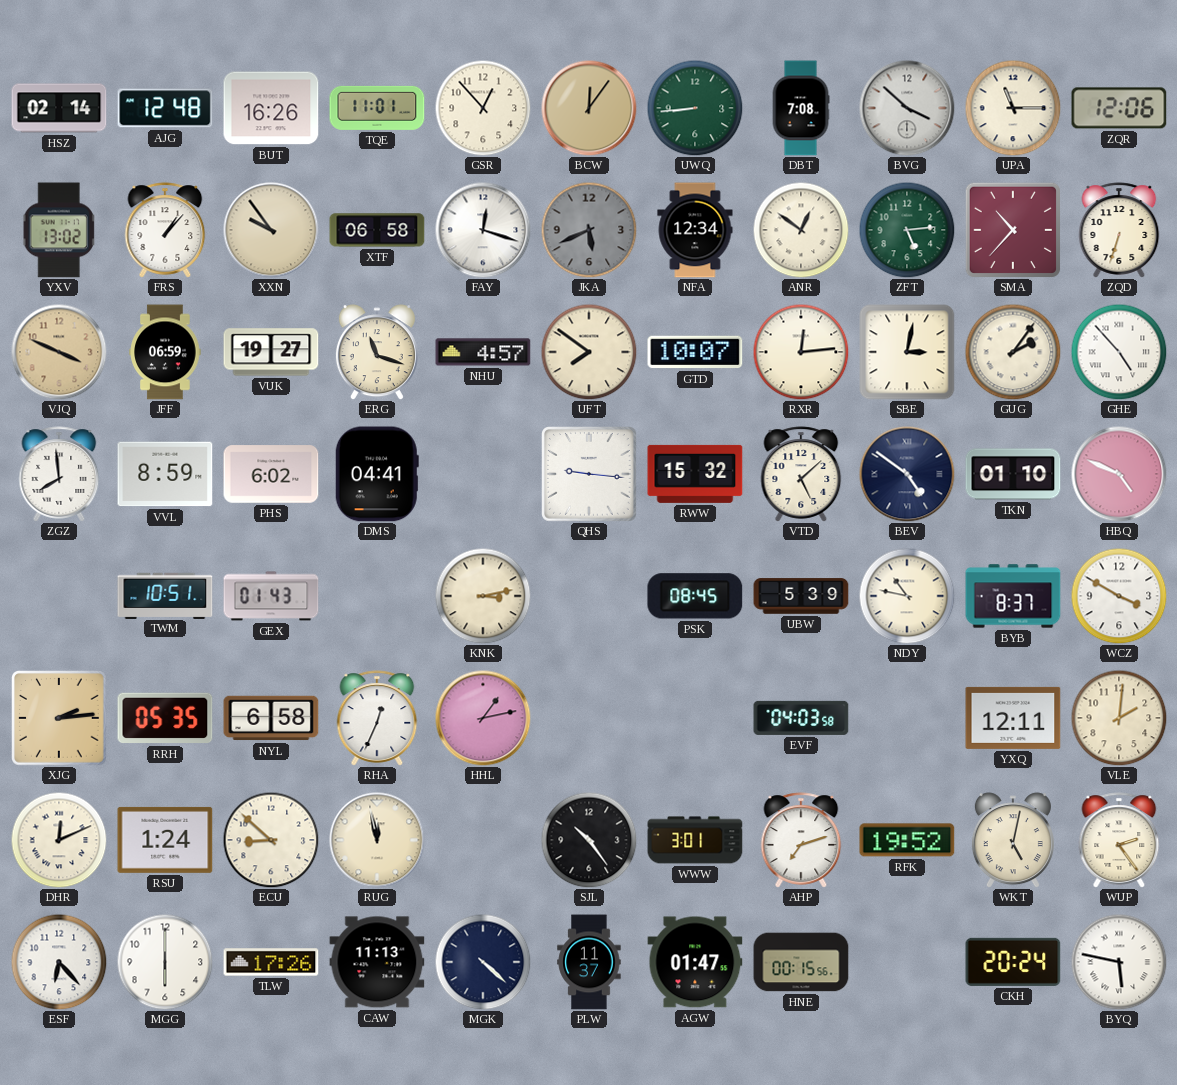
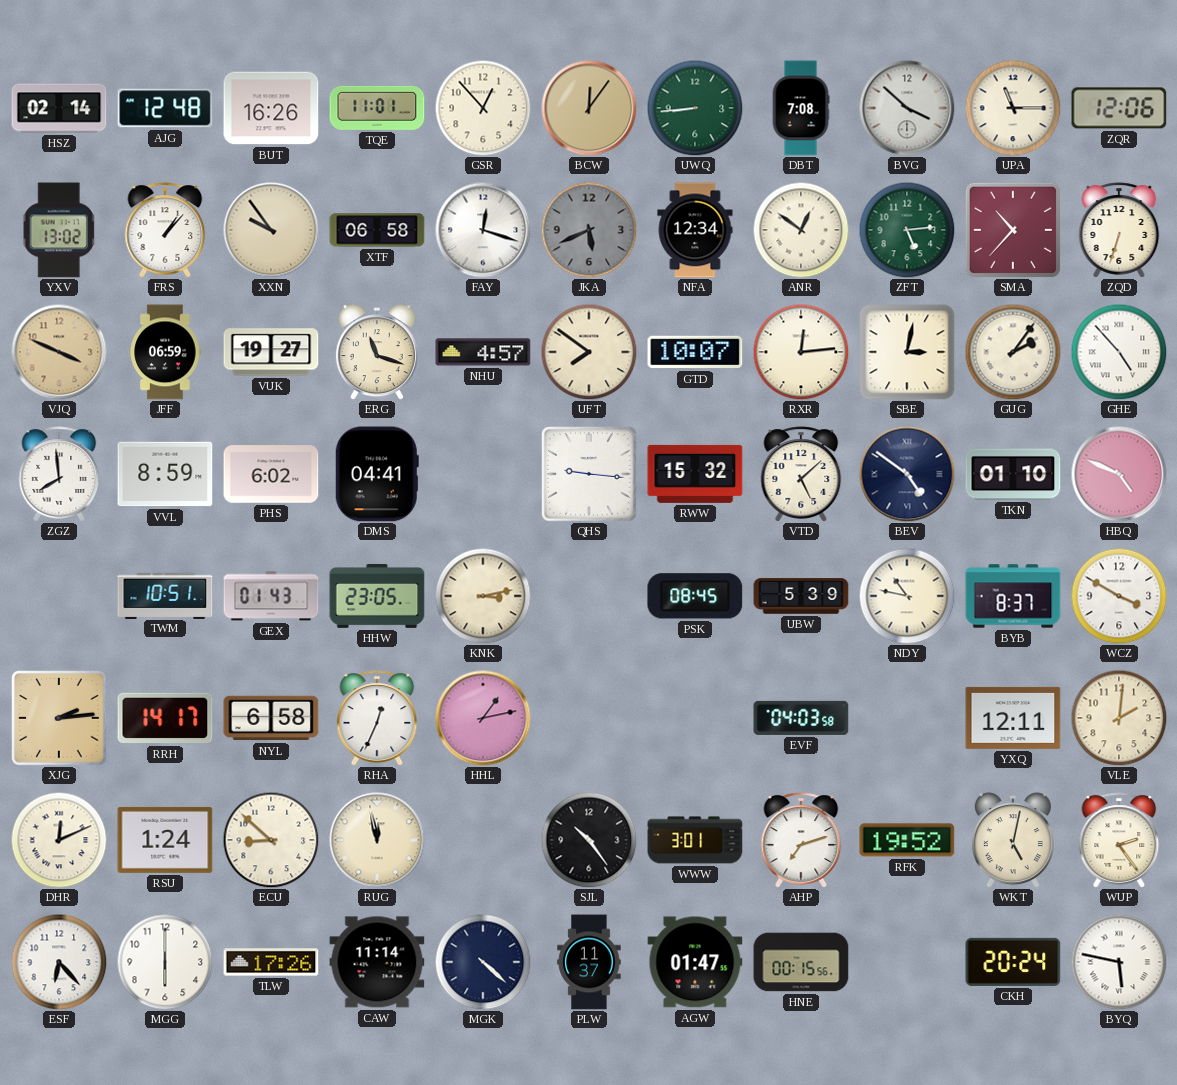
HHW: none -> 23:05 (377, 597)
RRH: 05:35 -> 14:17 (165, 718)
CAW: 11:13 -> 11:14 (377, 962)
